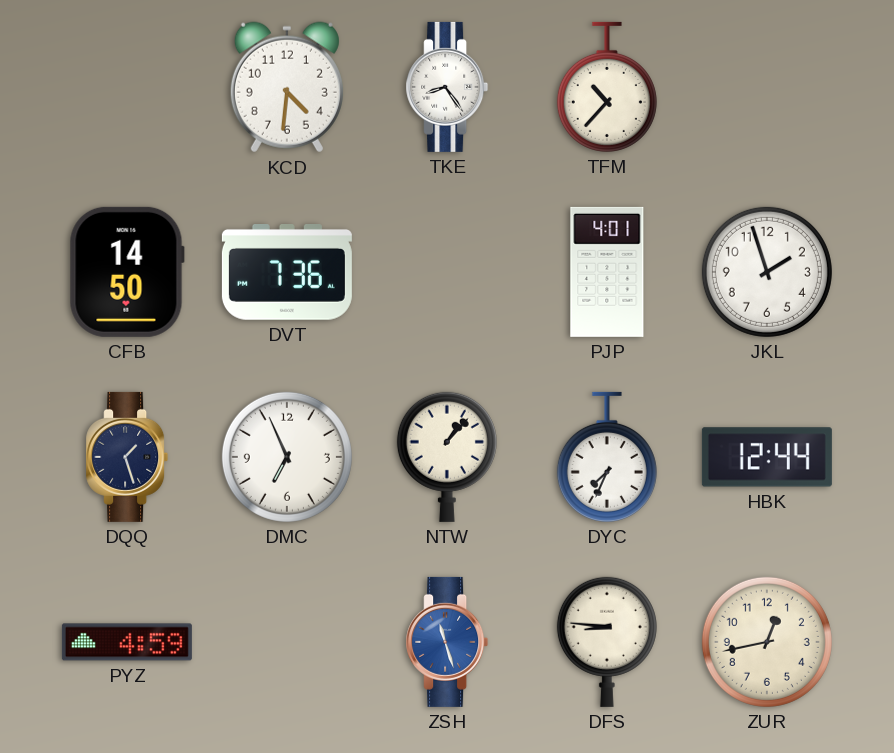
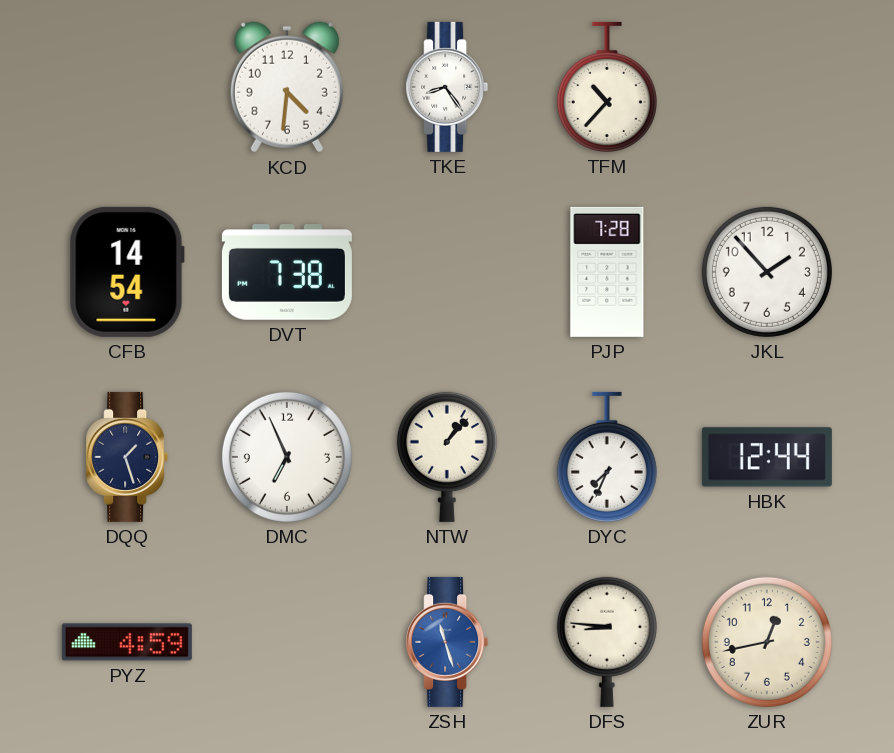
CFB: 14:50 -> 14:54 (127, 272)
DVT: 7:36 -> 7:38 (287, 273)
PJP: 4:01 -> 7:28 (607, 272)
JKL: 1:57 -> 1:53 (767, 272)
